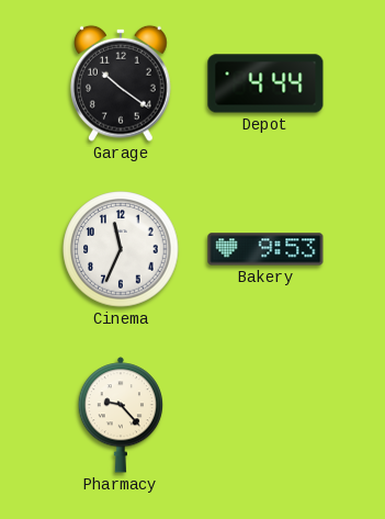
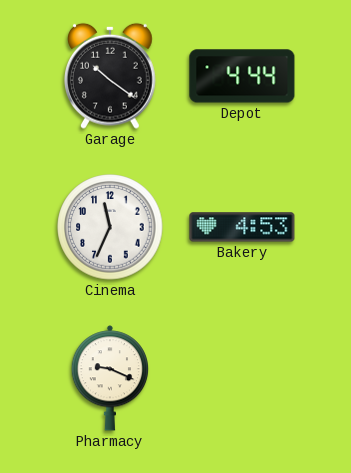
Bakery: 9:53 -> 4:53 (242, 227)
Pharmacy: 9:23 -> 9:19 (110, 378)
